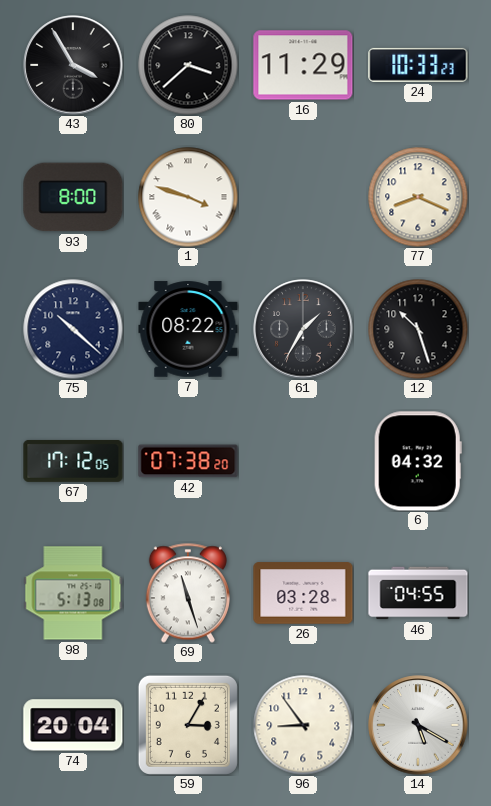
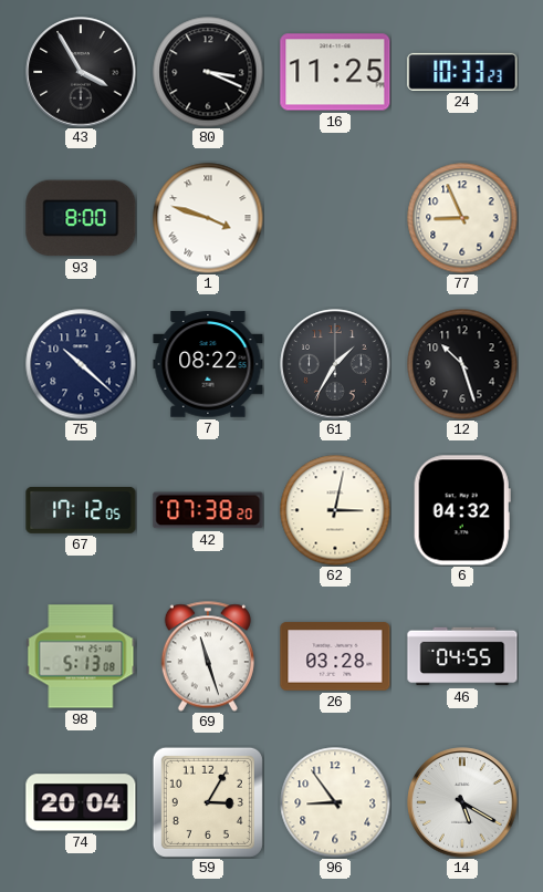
80: 3:38 -> 3:19 (208, 72)
16: 11:29 -> 11:25 (335, 72)
77: 8:19 -> 8:56 (462, 218)
62: none -> 3:02 (335, 510)
